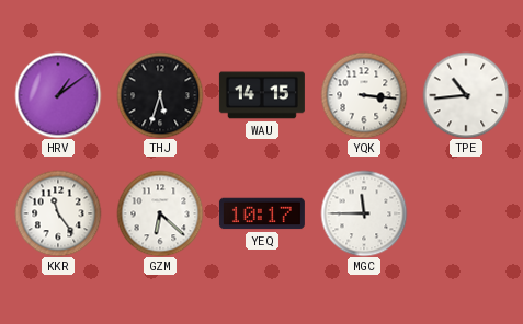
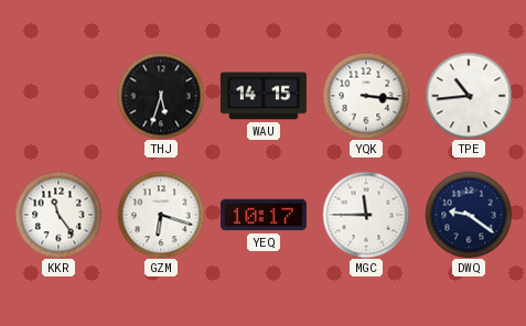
HRV: 1:09 -> none (58, 95)
GZM: 6:22 -> 6:18 (161, 215)
DWQ: none -> 9:21 (469, 215)
